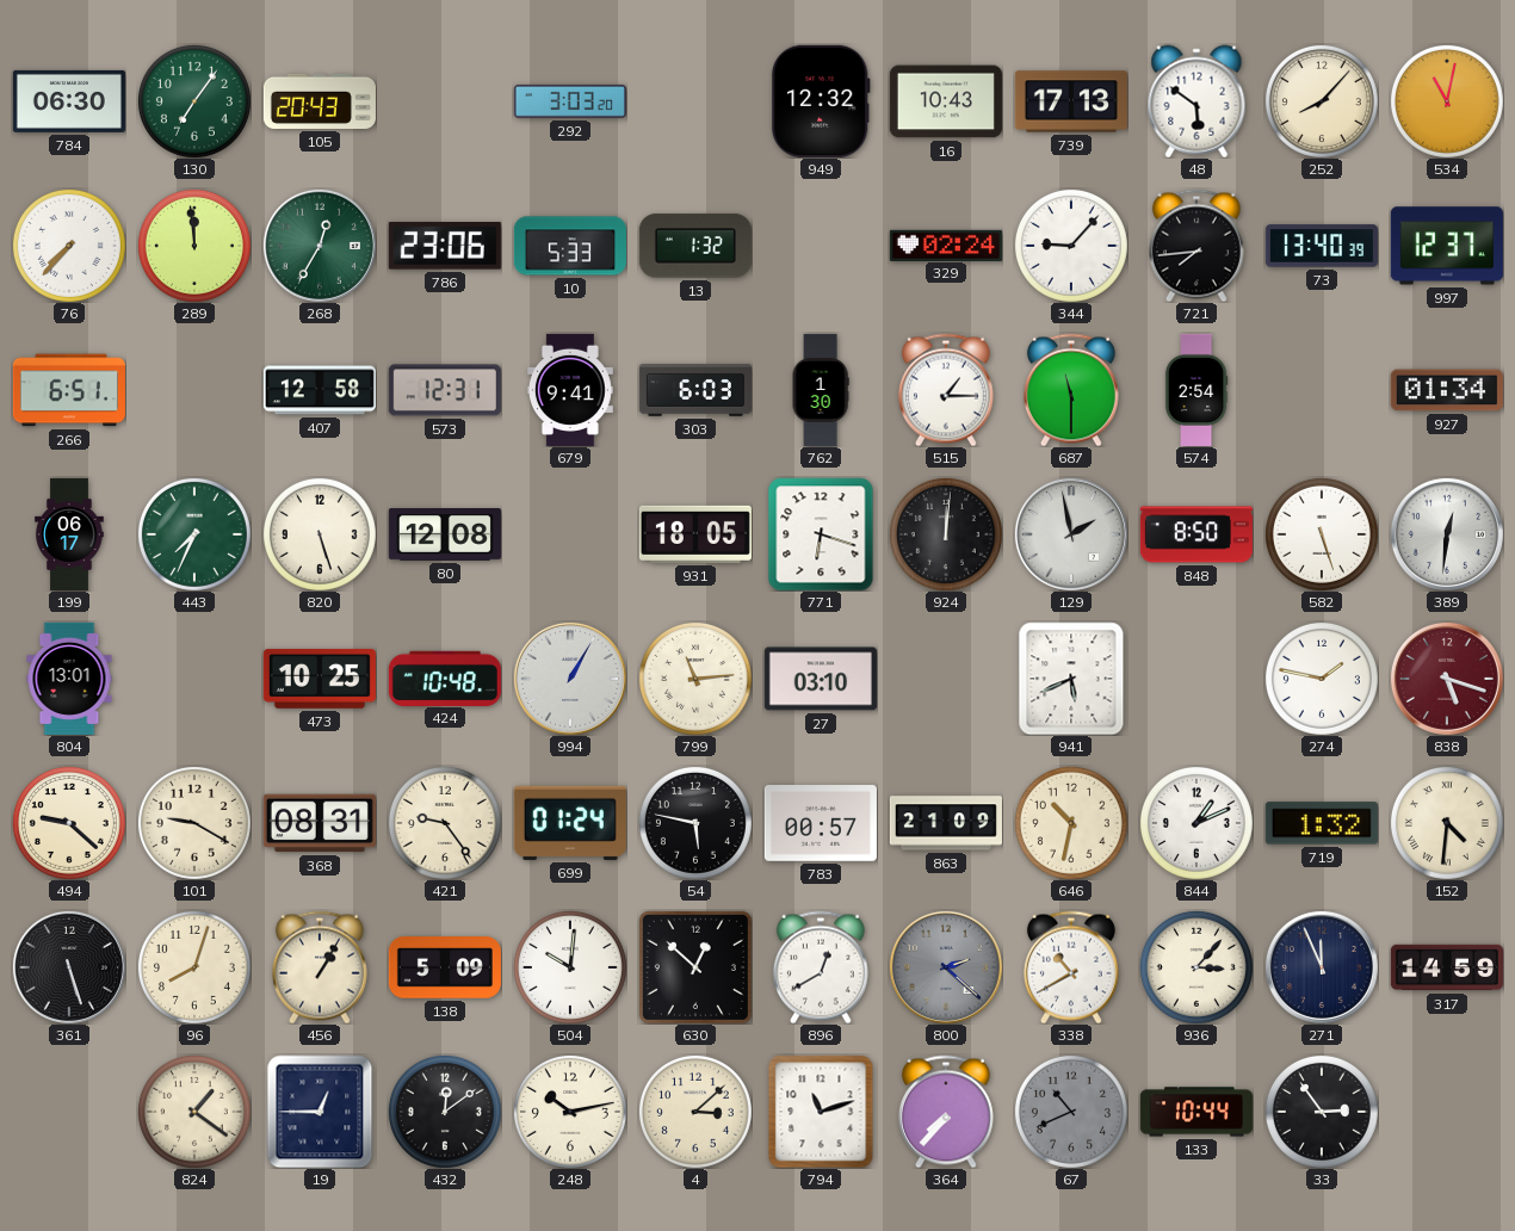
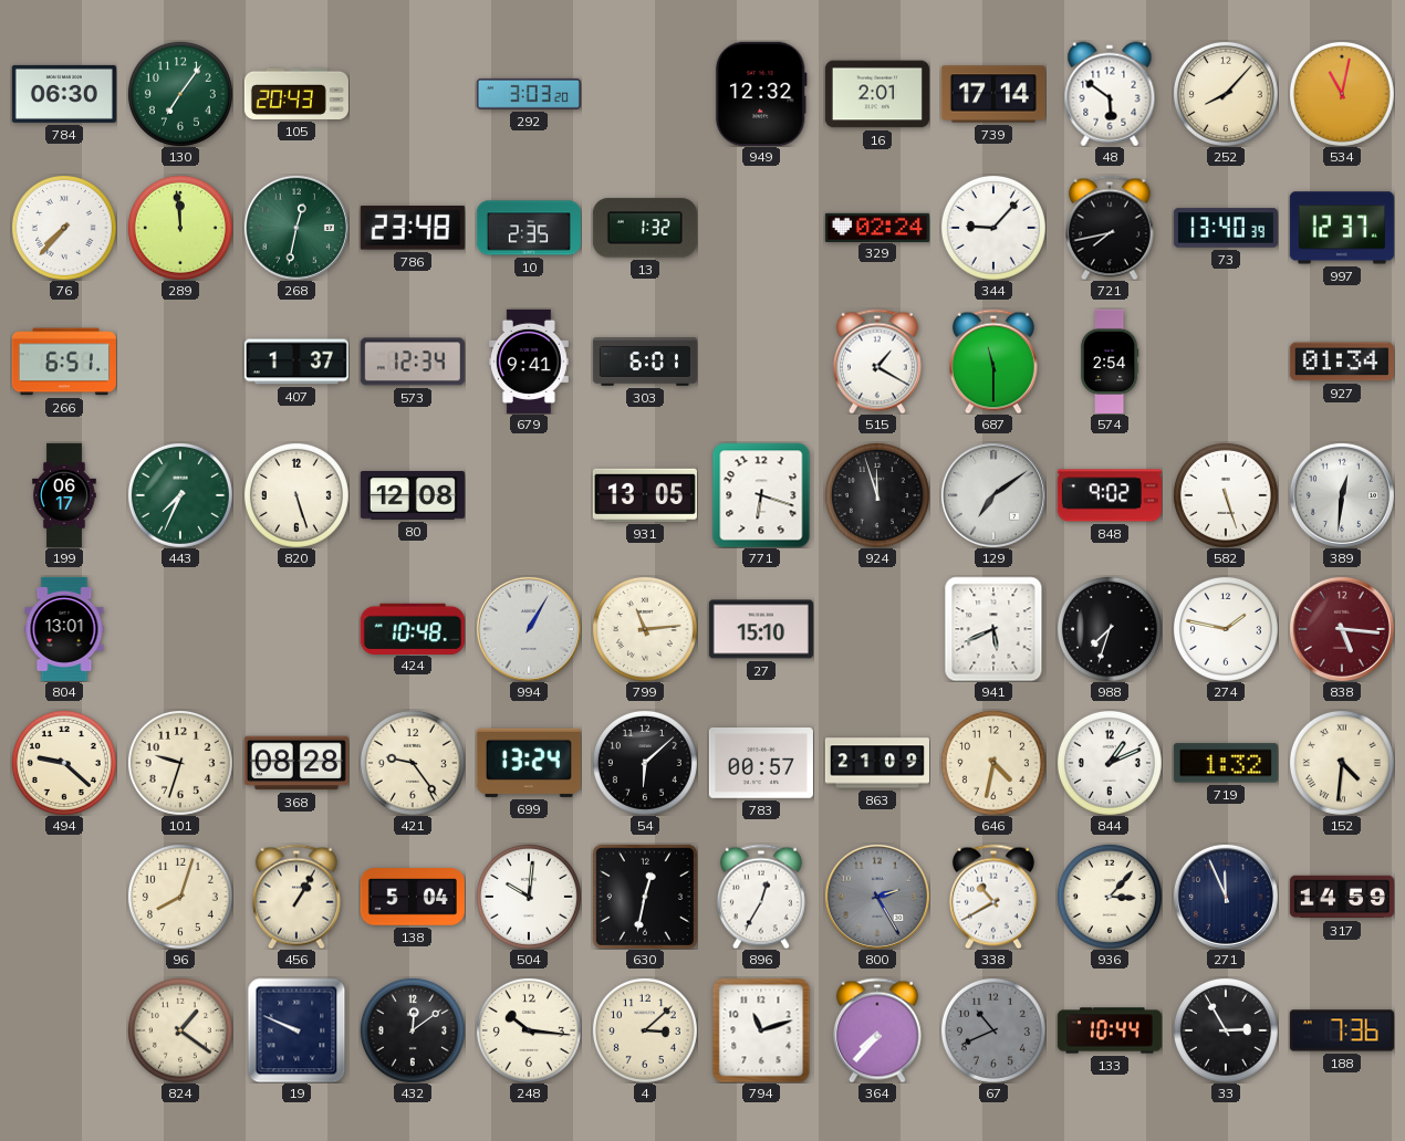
16: 10:43 -> 2:01 (877, 94)
739: 17:13 -> 17:14 (993, 94)
268: 12:35 -> 12:32 (296, 228)
786: 23:06 -> 23:48 (413, 228)
10: 5:33 -> 2:35 (529, 228)
721: 7:44 -> 7:43 (1110, 228)
407: 12:58 -> 1:37 (296, 362)
573: 12:31 -> 12:34 (413, 362)
303: 6:03 -> 6:01 (645, 363)
762: 1:30 -> none (821, 390)
515: 1:15 -> 1:20 (877, 362)
931: 18:05 -> 13:05 (645, 495)
924: 12:01 -> 11:57 (877, 495)
129: 1:58 -> 7:09 (993, 495)
848: 8:50 -> 9:02 (1110, 495)
473: 10:25 -> none (320, 679)
27: 03:10 -> 15:10 (761, 629)
988: none -> 7:33 (1110, 629)
838: 5:18 -> 5:16 (1342, 629)
101: 9:20 -> 9:33 (180, 763)
368: 08:31 -> 08:28 (296, 763)
699: 01:24 -> 13:24 (529, 763)
54: 5:47 -> 6:08 (645, 763)
646: 10:32 -> 4:32 (993, 763)
361: 5:27 -> none (69, 967)
138: 5:09 -> 5:04 (413, 897)
630: 12:52 -> 12:32 (645, 897)
896: 12:40 -> 12:35 (761, 897)
800: 2:22 -> 2:25 (877, 897)
19: 12:45 -> 9:49 (296, 1030)
248: 10:13 -> 10:16 (529, 1030)
33: 2:54 -> 2:55 (1226, 1030)
188: none -> 7:36 (1342, 1030)
